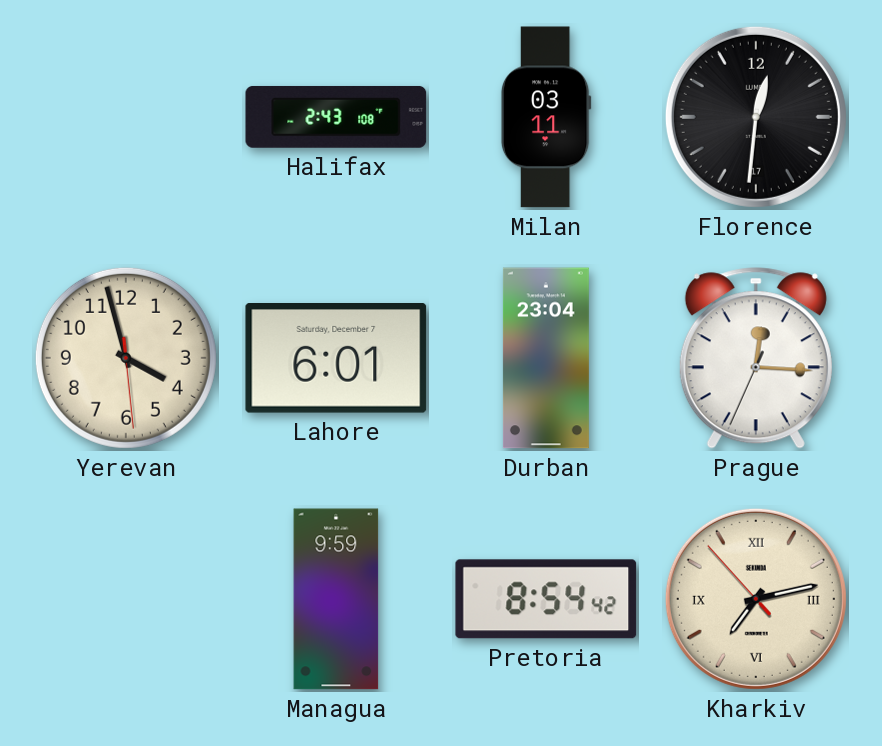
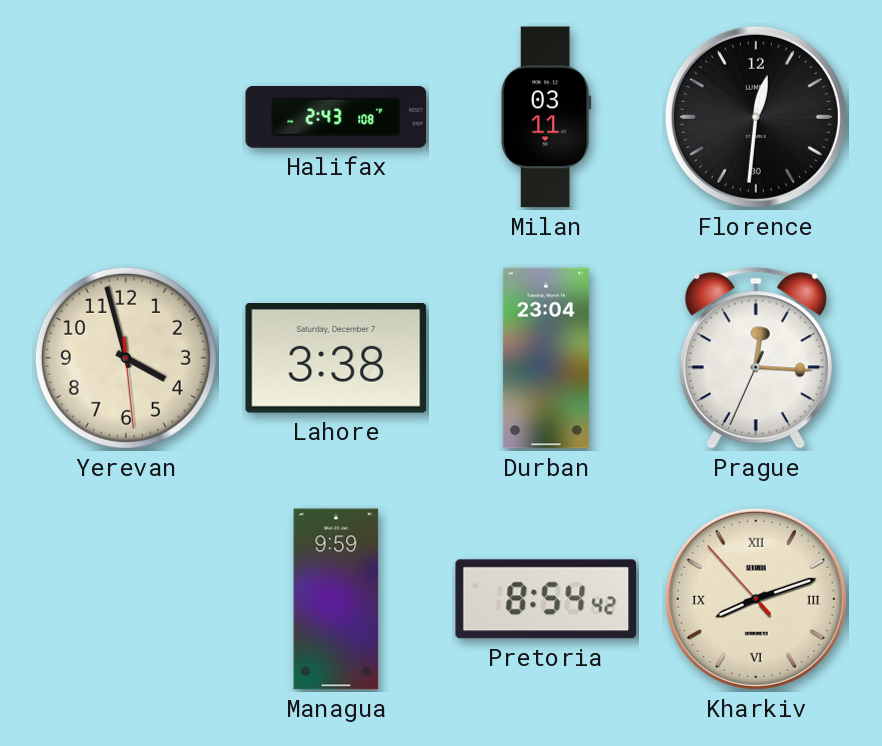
Florence date: 17 -> 30 (756, 117)
Lahore: 6:01 -> 3:38 (336, 359)
Kharkiv: 7:12 -> 8:11 (756, 599)
